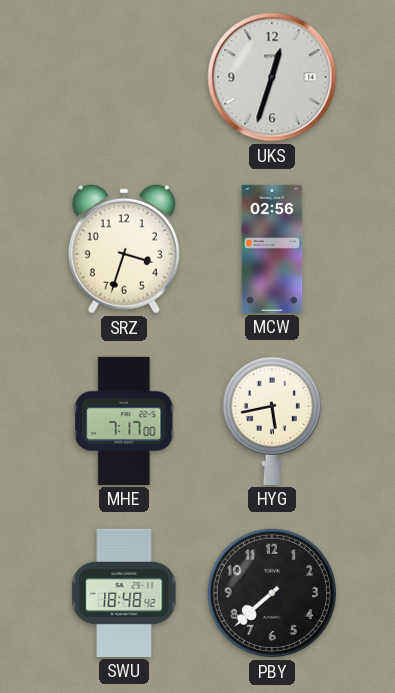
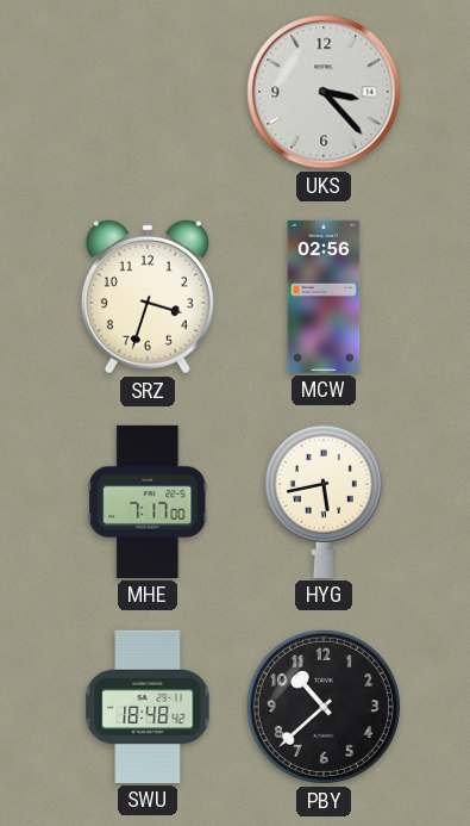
UKS: 12:33 -> 3:23 (324, 92)
PBY: 7:38 -> 10:38 (324, 707)
